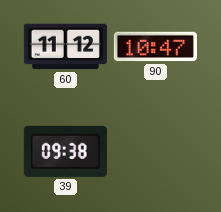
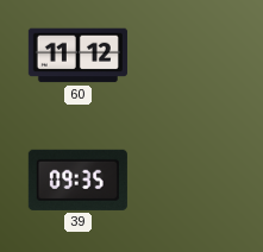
90: 10:47 -> none (155, 47)
39: 09:38 -> 09:35 (77, 179)
